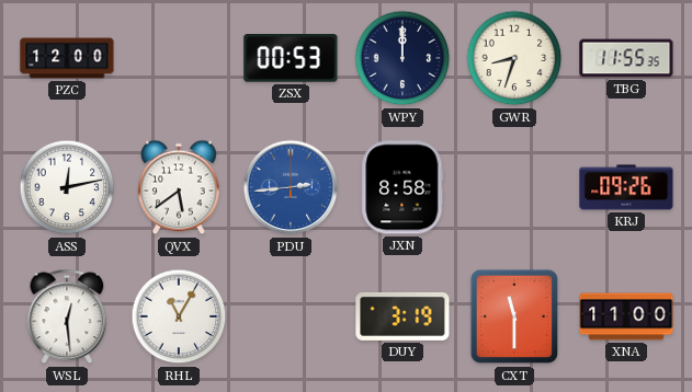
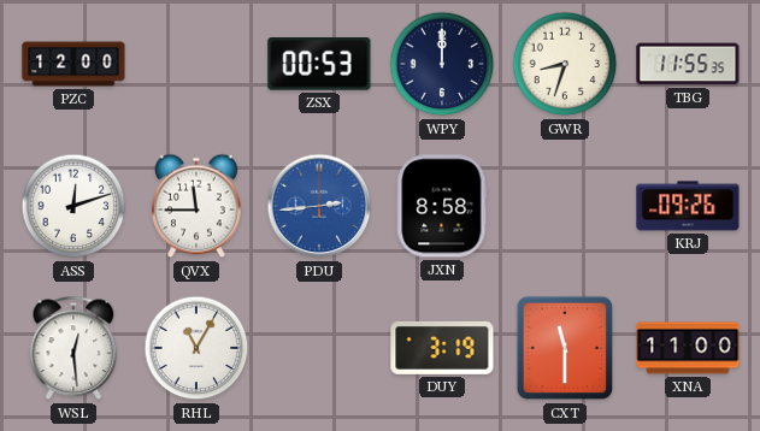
ASS: 12:13 -> 12:12 (73, 206)
QVX: 5:39 -> 11:45 (196, 206)
